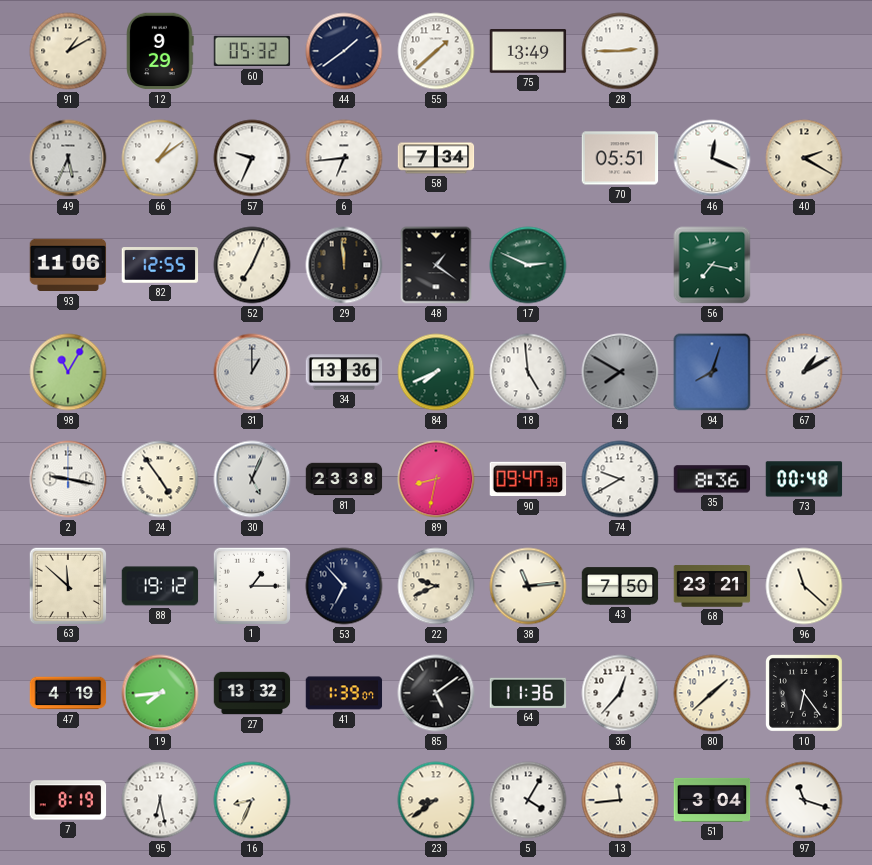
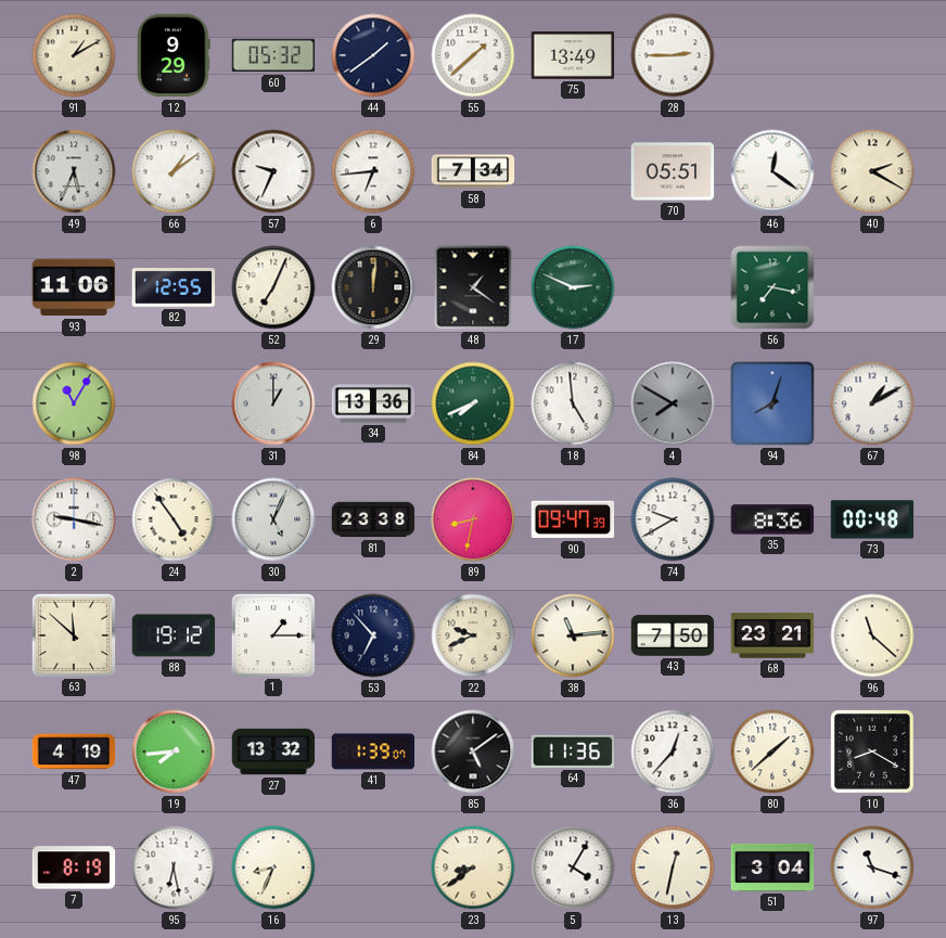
46: 12:19 -> 12:21 (772, 171)
29: 11:59 -> 12:01 (373, 287)
10: 6:24 -> 8:20 (873, 753)
13: 11:44 -> 12:32 (673, 868)
